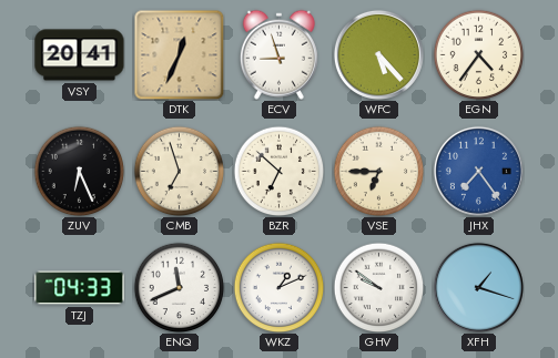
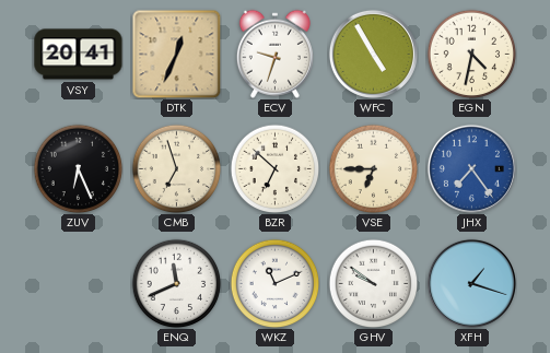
ECV: 8:57 -> 9:33 (274, 54)
WFC: 5:23 -> 4:55 (373, 54)
EGN: 4:36 -> 4:32 (471, 54)
TZJ: 04:33 -> none (80, 288)
WKZ: 1:11 -> 11:11 (274, 283)
